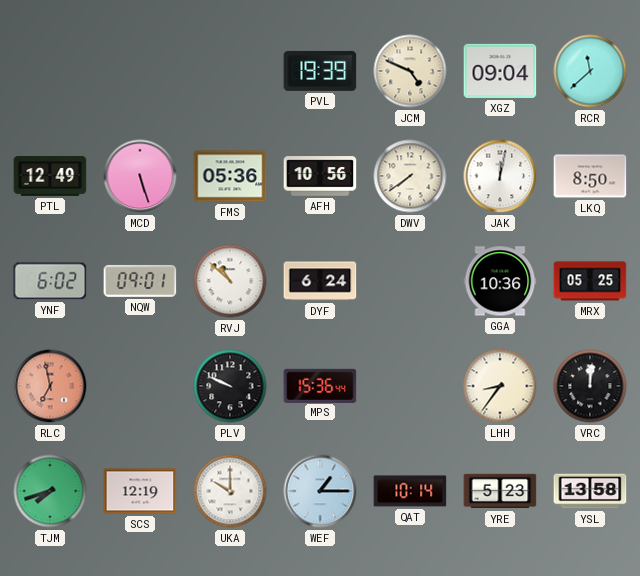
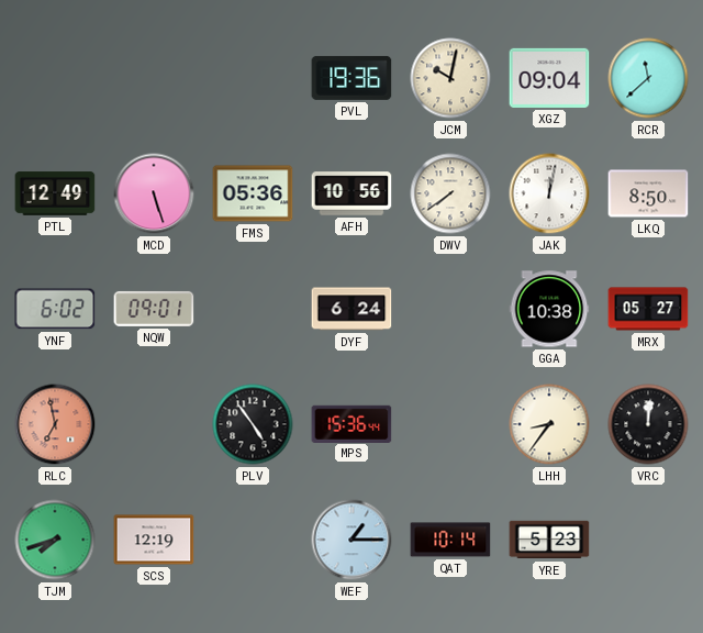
PVL: 19:39 -> 19:36 (351, 78)
JCM: 4:49 -> 10:02 (450, 78)
RVJ: 10:52 -> none (230, 281)
GGA: 10:36 -> 10:38 (549, 309)
MRX: 05:25 -> 05:27 (648, 309)
PLV: 9:49 -> 4:54 (253, 424)
UKA: 10:00 -> none (230, 491)
YSL: 13:58 -> none (590, 491)
